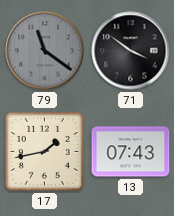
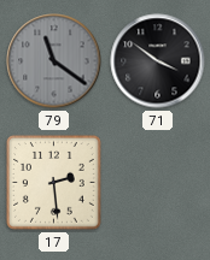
17: 1:43 -> 2:29 (53, 182)
13: 07:43 -> none (131, 152)
